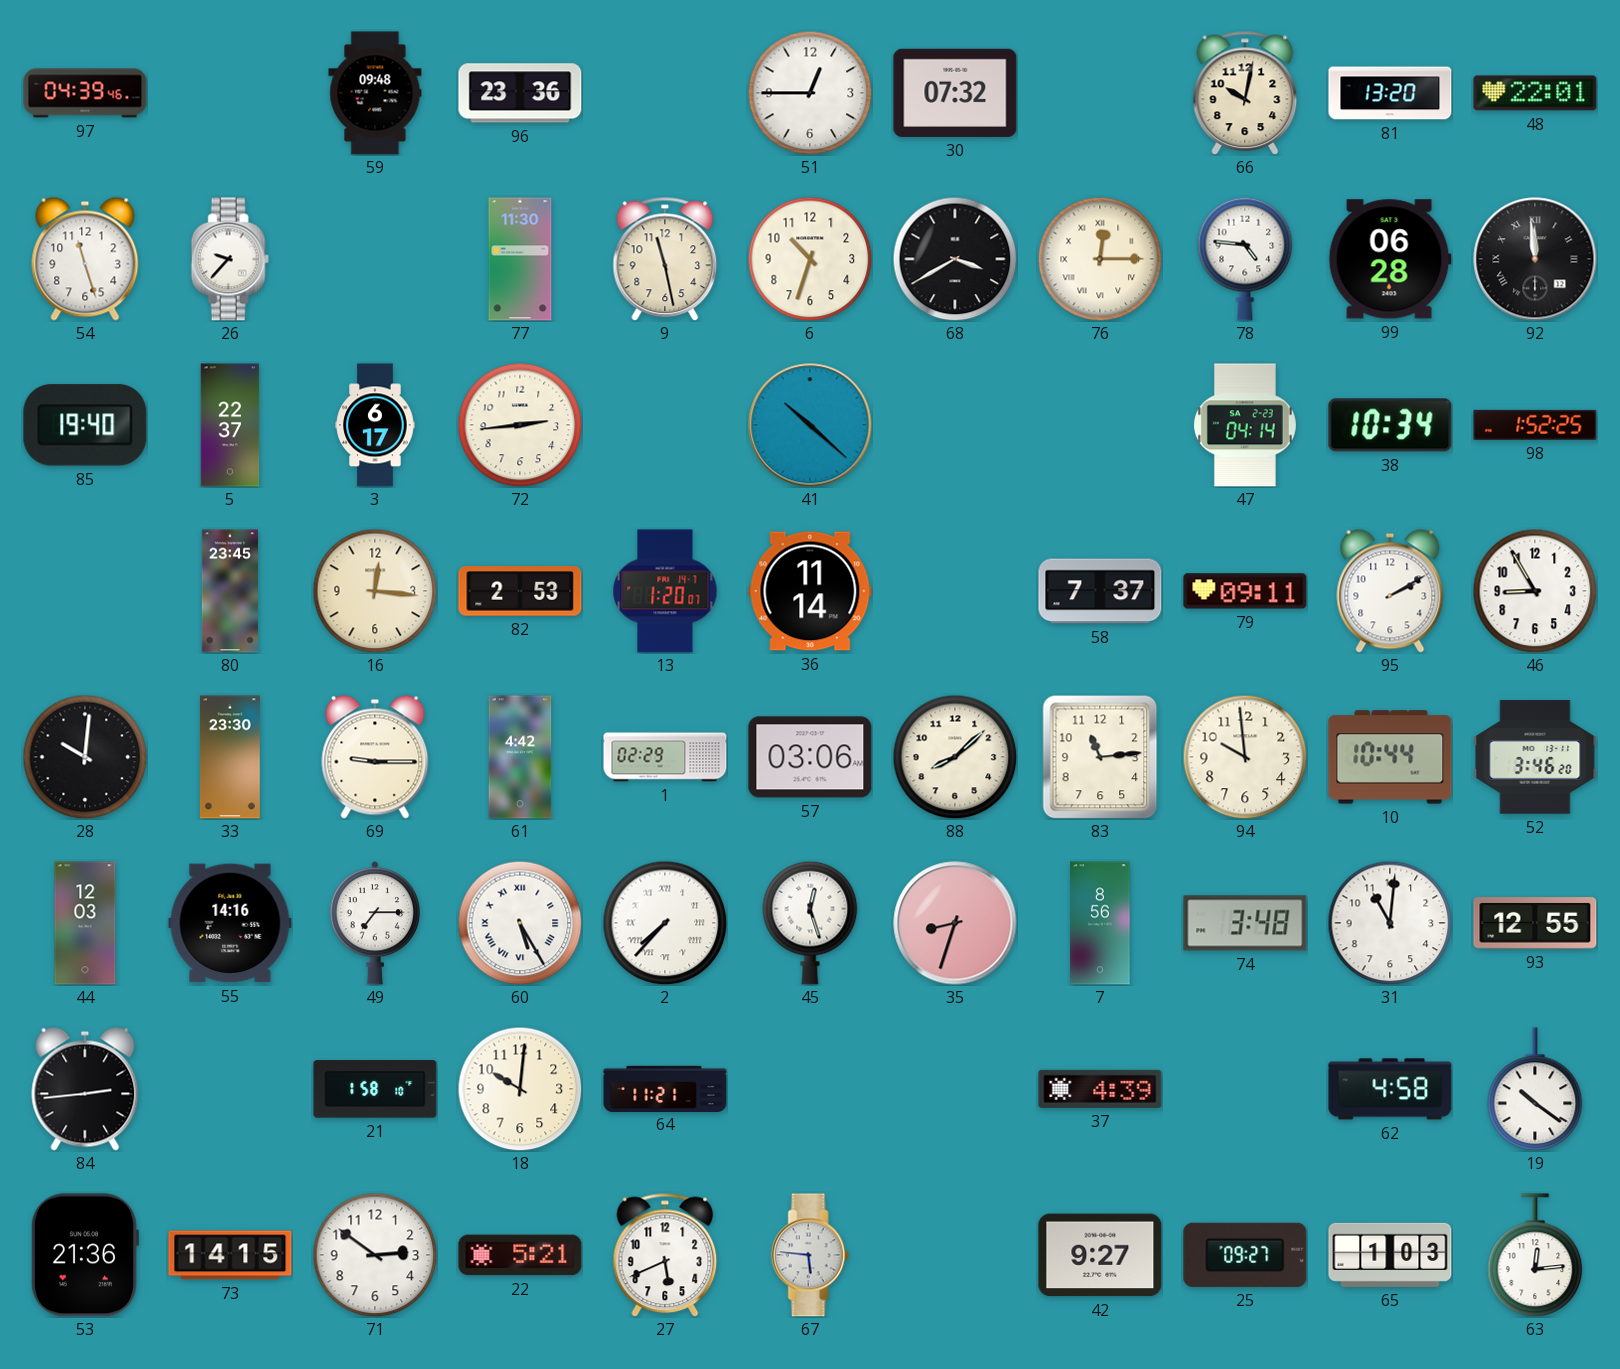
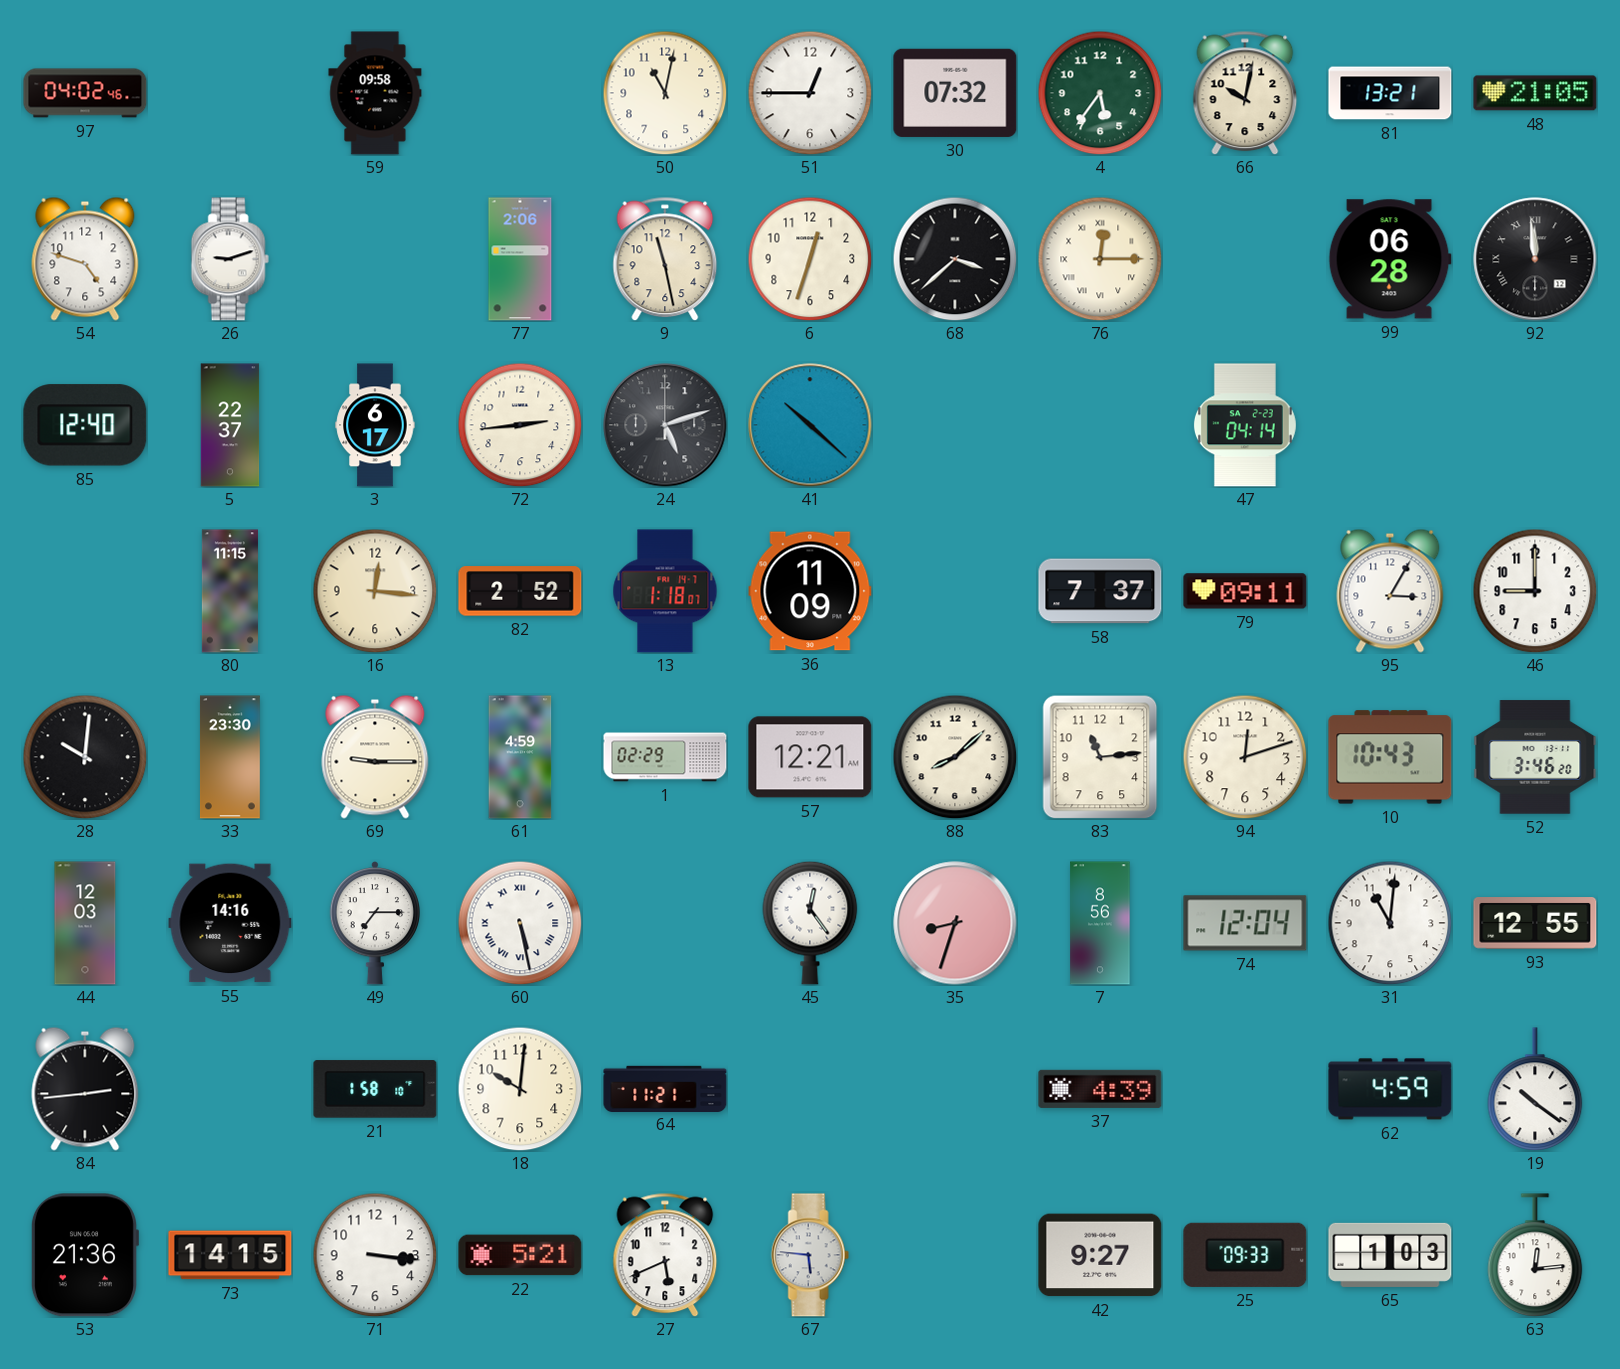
97: 04:39 -> 04:02 (85, 93)
59: 09:48 -> 09:58 (375, 93)
96: 23:36 -> none (520, 93)
50: none -> 11:02 (665, 93)
4: none -> 5:36 (1100, 93)
81: 13:20 -> 13:21 (1390, 93)
48: 22:01 -> 21:05 (1535, 93)
54: 11:27 -> 4:48 (85, 259)
26: 9:37 -> 9:12 (230, 259)
77: 11:30 -> 2:06 (520, 259)
6: 10:33 -> 12:33 (810, 259)
68: 3:40 -> 3:38 (955, 259)
78: 4:46 -> none (1245, 259)
85: 19:40 -> 12:40 (85, 425)
24: none -> 5:12 (665, 425)
38: 10:34 -> none (1390, 425)
98: 1:52 -> none (1535, 425)
80: 23:45 -> 11:15 (230, 591)
82: 2:53 -> 2:52 (520, 591)
13: 1:20 -> 1:18 (665, 591)
36: 11:14 -> 11:09 (810, 591)
95: 2:10 -> 3:05 (1390, 591)
46: 8:55 -> 9:00 (1535, 591)
61: 4:42 -> 4:59 (520, 757)
57: 03:06 -> 12:21 (810, 757)
94: 9:59 -> 12:12 (1245, 757)
10: 10:44 -> 10:43 (1390, 757)
60: 5:25 -> 5:28 (520, 923)
2: 7:37 -> none (665, 923)
45: 12:27 -> 12:24 (810, 923)
74: 3:48 -> 12:04 (1245, 923)
62: 4:58 -> 4:59 (1390, 1089)
71: 2:51 -> 3:16 (375, 1255)
25: 09:27 -> 09:33 (1245, 1255)
